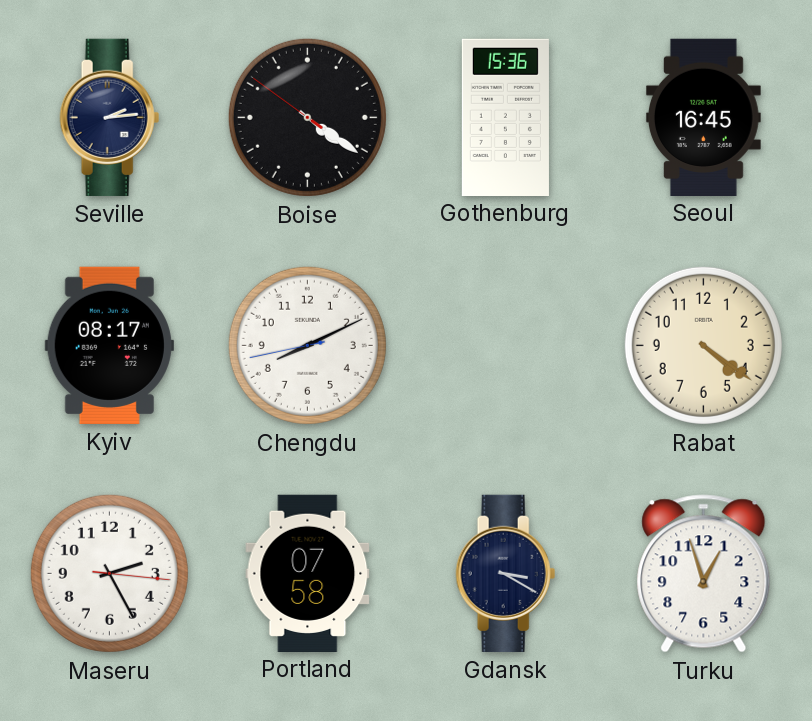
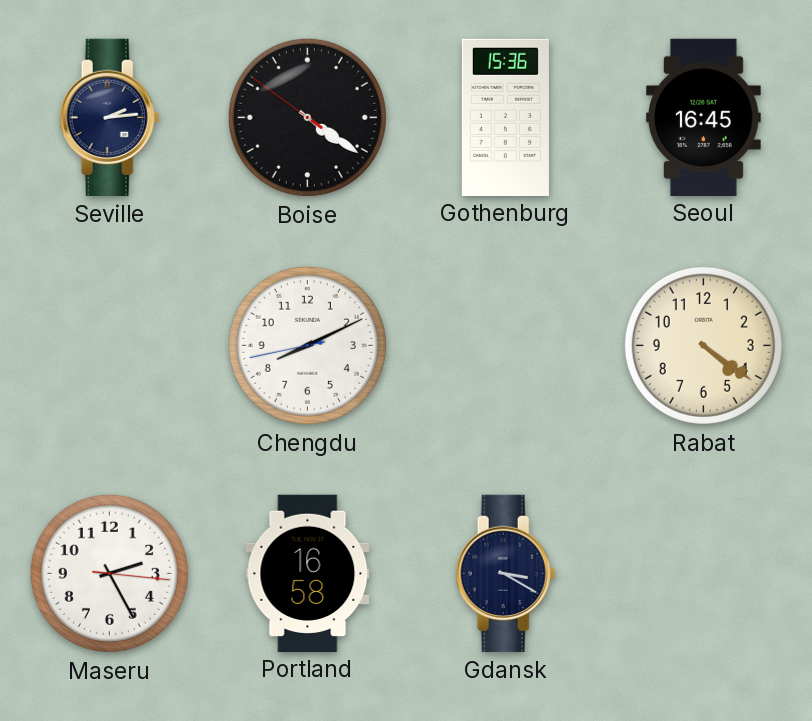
Kyiv: 08:17 -> none (109, 345)
Portland: 07:58 -> 16:58 (308, 573)
Turku: 12:57 -> none (704, 574)
